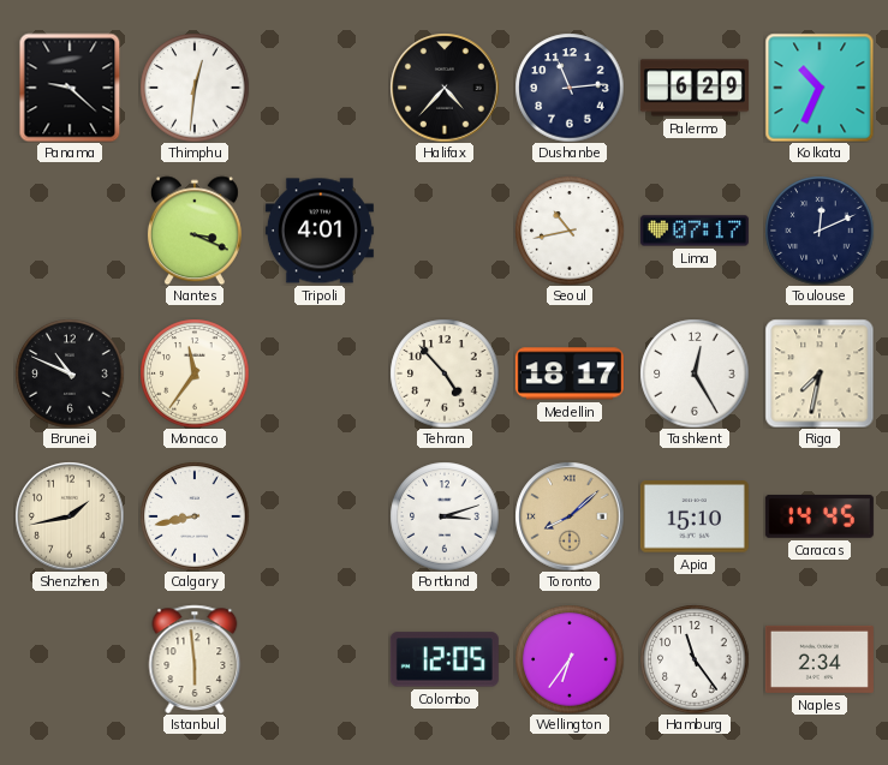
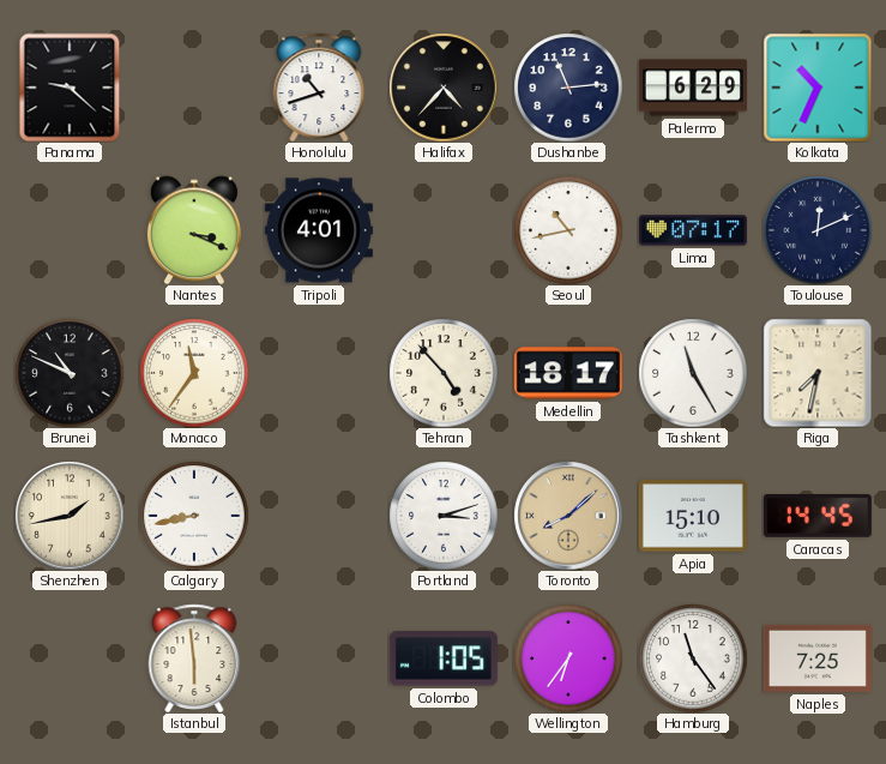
Thimphu: 12:31 -> none (195, 88)
Honolulu: none -> 10:42 (319, 86)
Tashkent: 12:25 -> 11:25 (693, 373)
Colombo: 12:05 -> 1:05 (444, 658)
Naples: 2:34 -> 7:25 (818, 658)
